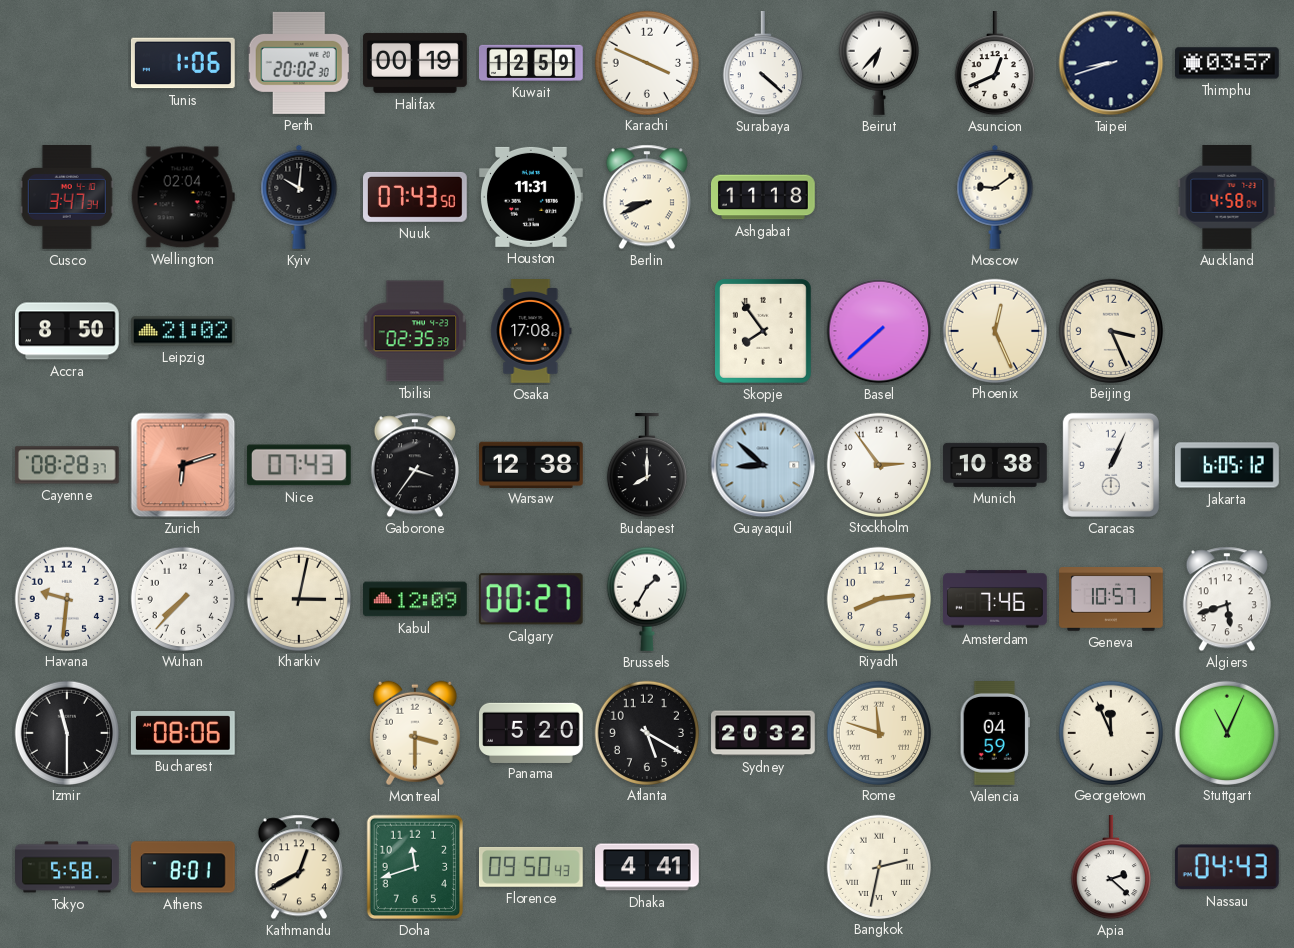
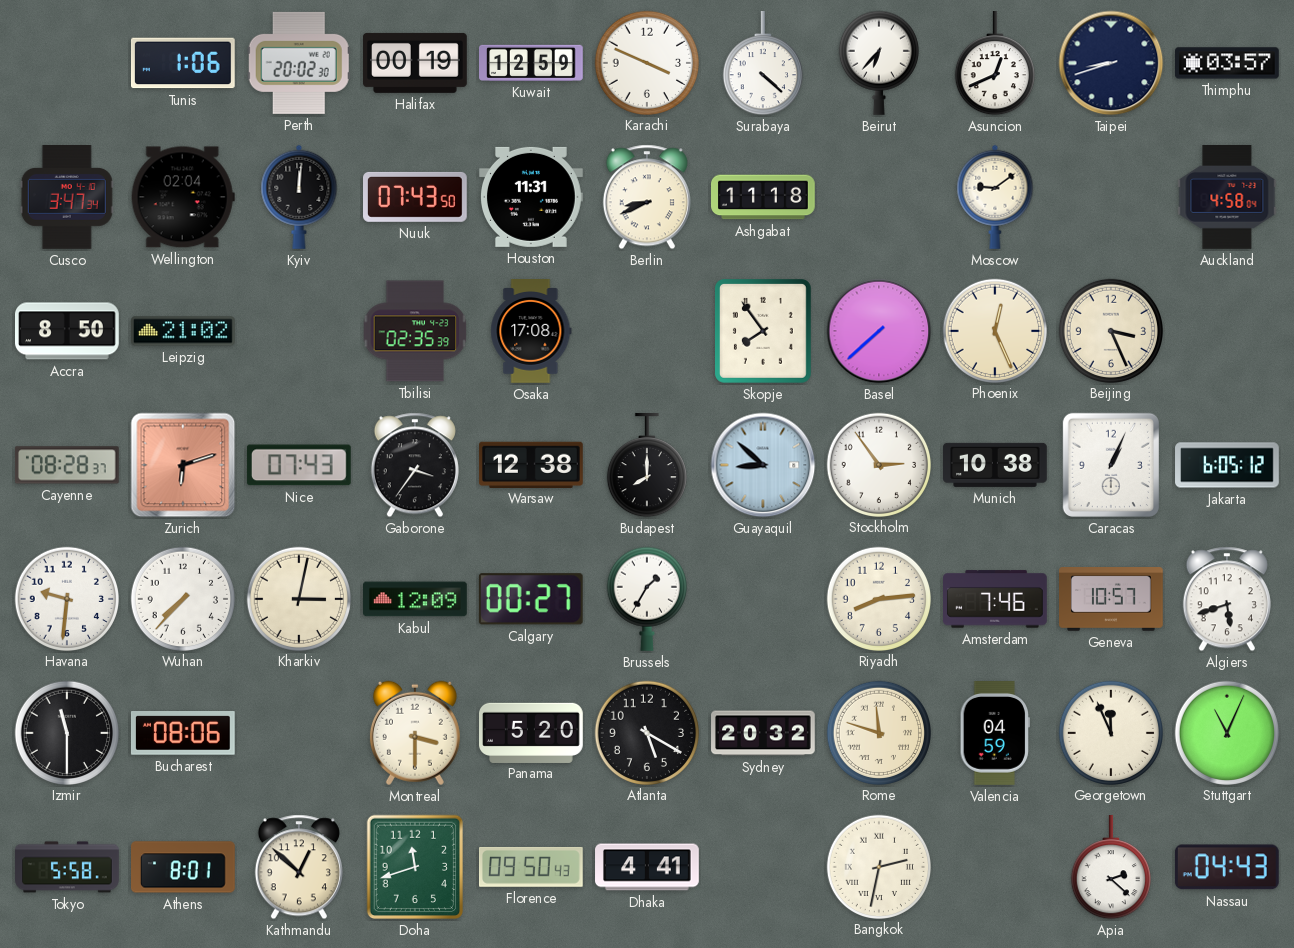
Kyiv: 10:01 -> 12:01 (299, 197)
Kathmandu: 12:40 -> 12:52 (299, 867)
